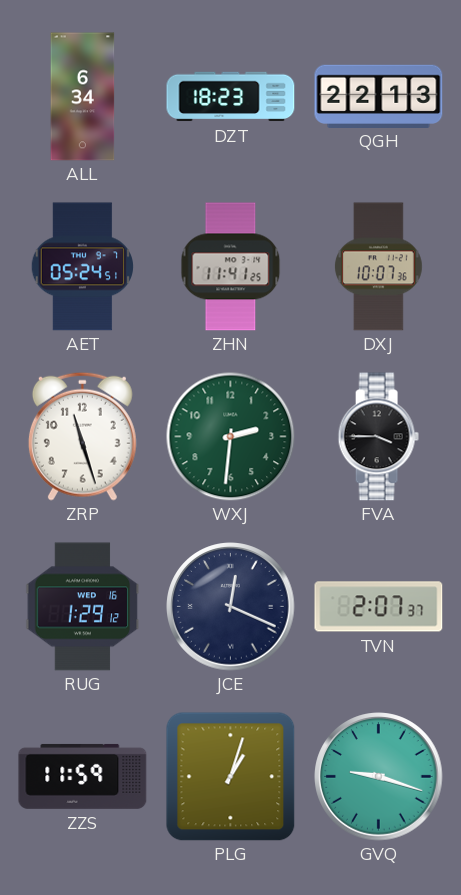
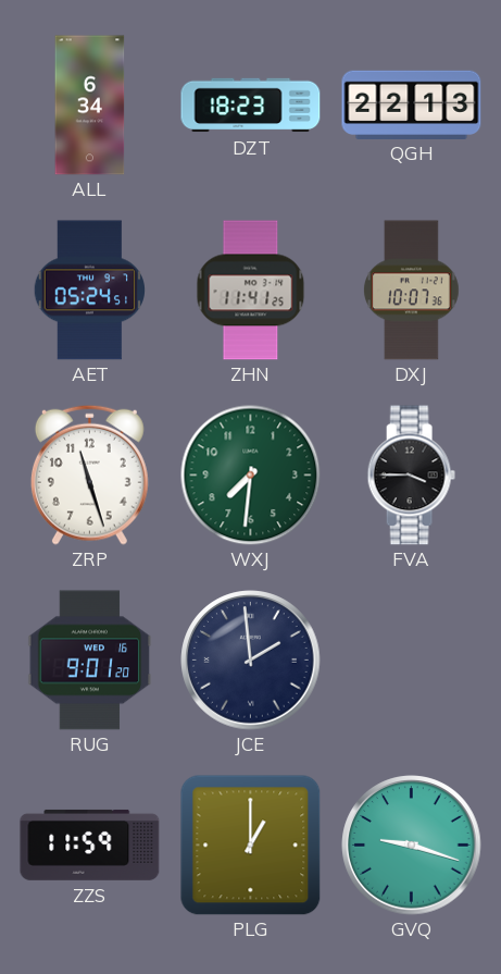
WXJ: 2:31 -> 7:31 (250, 474)
RUG: 1:29 -> 9:01 (90, 661)
JCE: 12:19 -> 1:59 (251, 661)
TVN: 2:07 -> none (379, 607)
PLG: 1:03 -> 1:00 (251, 846)
